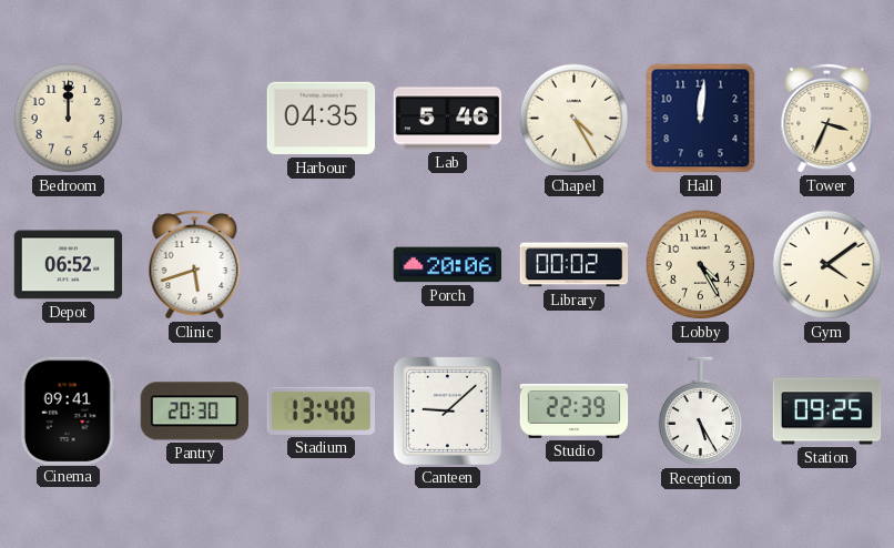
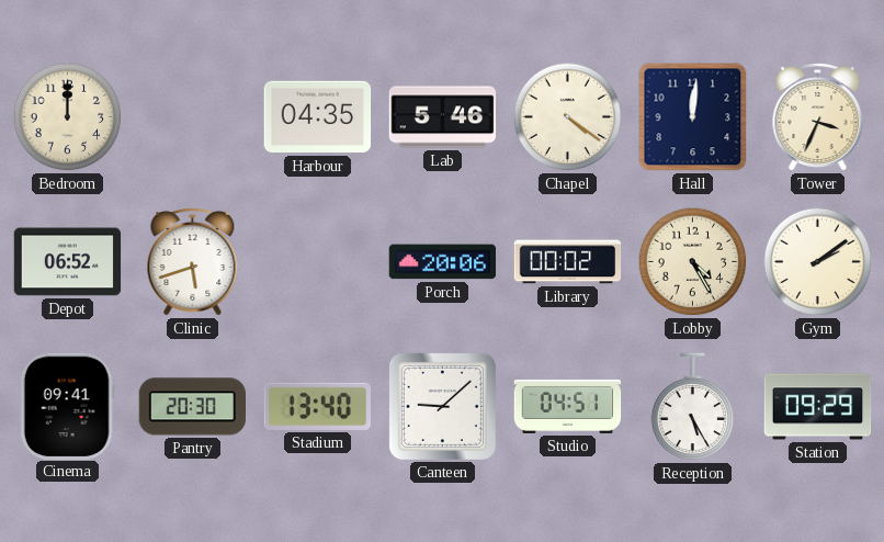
Chapel: 4:25 -> 4:21 (568, 117)
Gym: 4:09 -> 2:09 (818, 262)
Studio: 22:39 -> 04:51 (568, 406)
Station: 09:25 -> 09:29 (818, 407)
